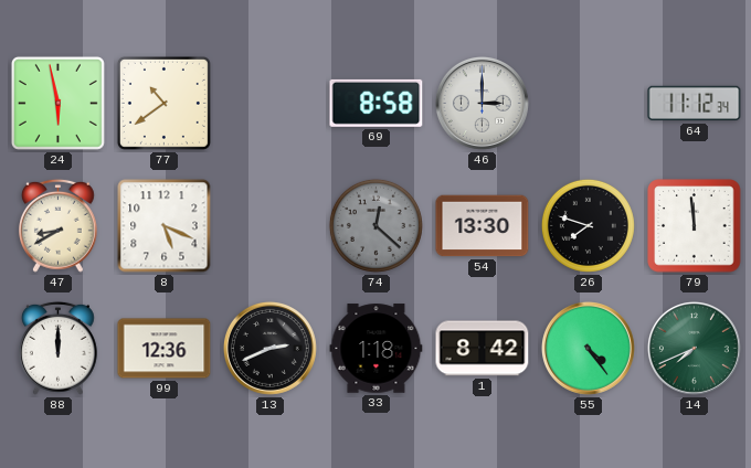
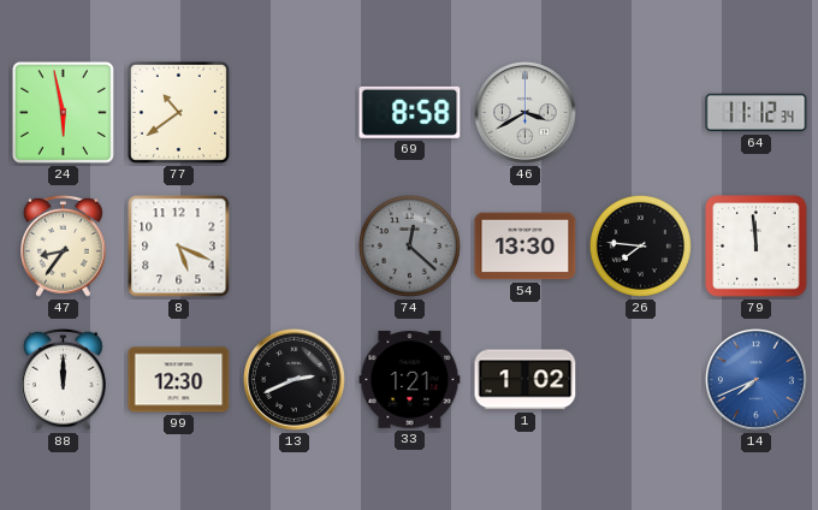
46: 3:00 -> 3:40 (524, 112)
47: 8:40 -> 8:36 (64, 245)
26: 7:48 -> 7:46 (640, 245)
99: 12:36 -> 12:30 (179, 380)
33: 1:18 -> 1:21 (410, 380)
1: 8:42 -> 1:02 (526, 380)
55: 4:24 -> none (588, 348)
14 dial: green -> blue (755, 379)
